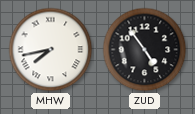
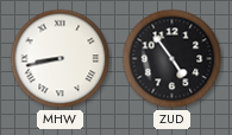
MHW: 7:43 -> 8:43 (61, 59)
